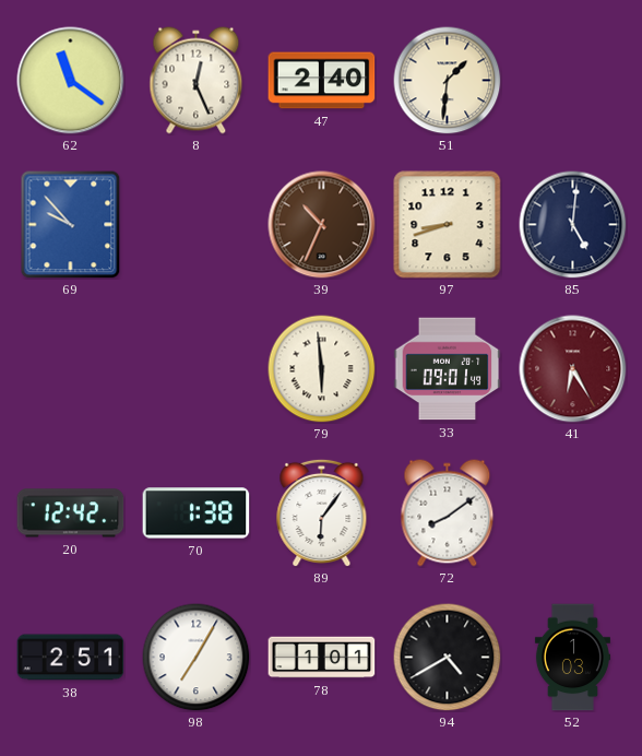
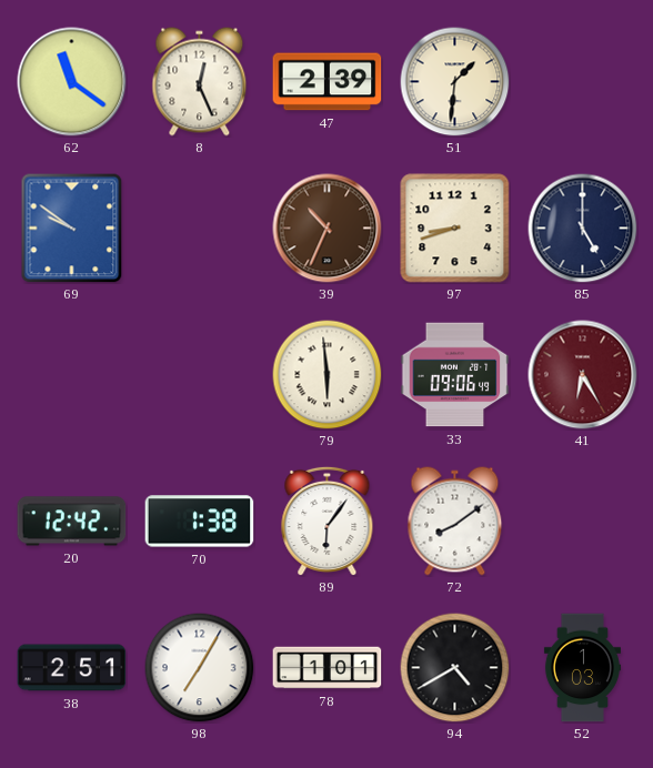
47: 2:40 -> 2:39 (328, 82)
69: 9:53 -> 9:51 (72, 229)
85: 5:01 -> 5:00 (583, 229)
33: 09:01 -> 09:06 (455, 375)
